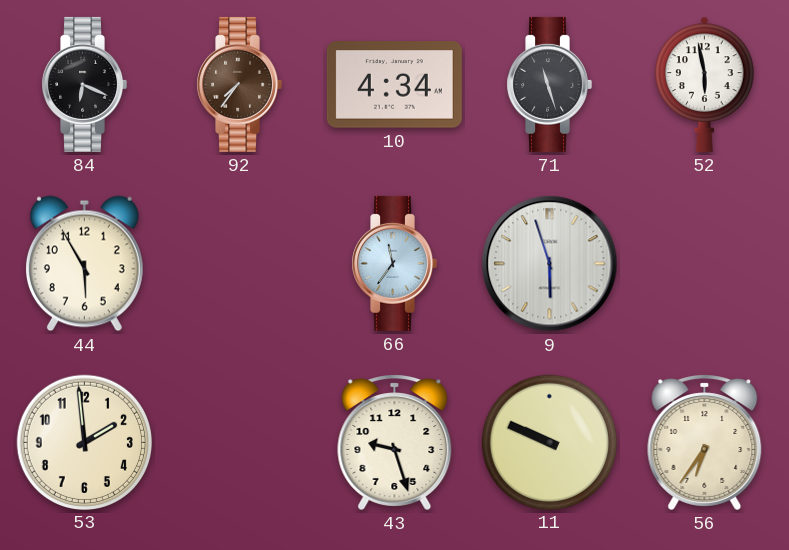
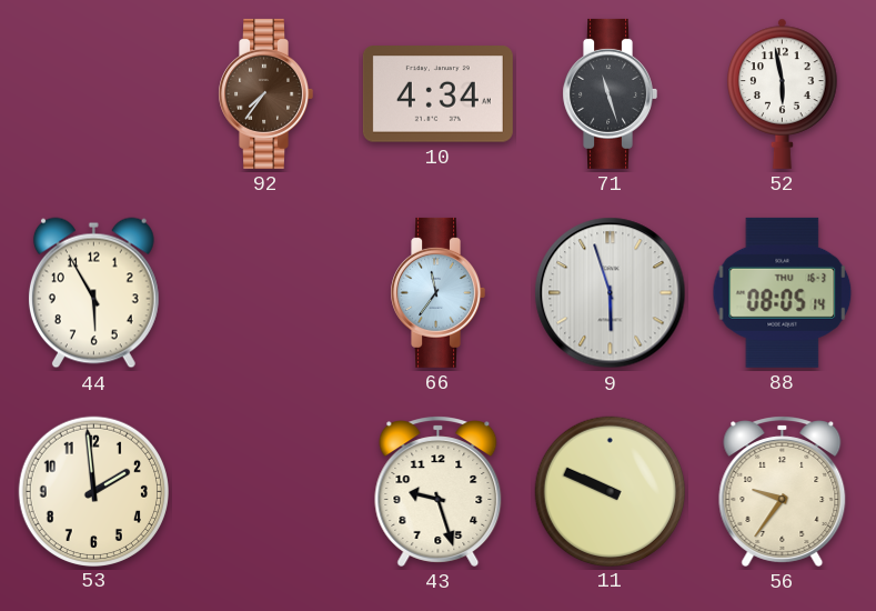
84: 6:19 -> none (84, 84)
88: none -> 08:05 (783, 292)
56: 6:36 -> 9:36 (783, 491)
